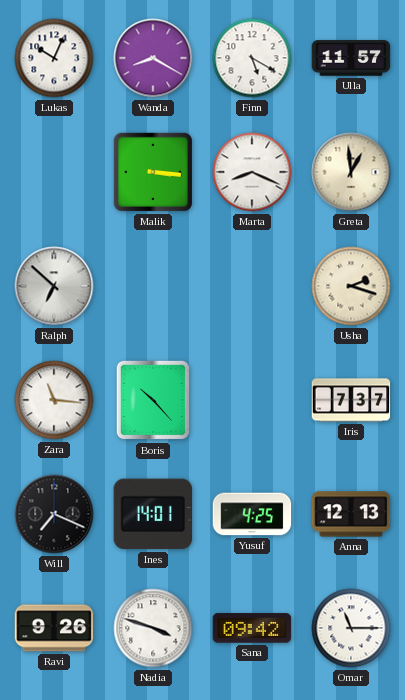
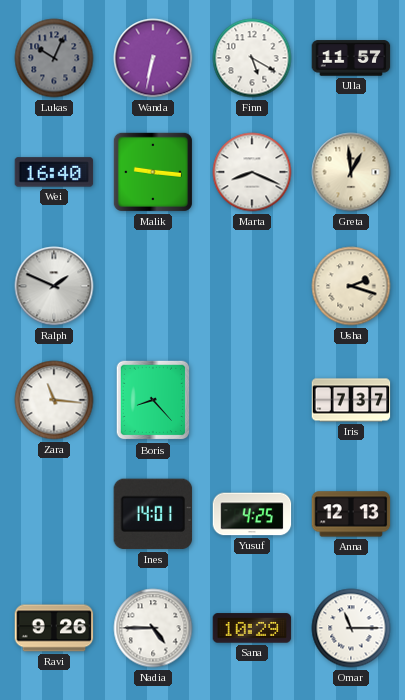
Lukas dial: white -> grey (54, 58)
Wanda: 8:20 -> 6:32 (153, 58)
Wei: none -> 16:40 (54, 172)
Malik: 3:16 -> 9:16 (153, 172)
Ralph: 6:52 -> 1:49 (54, 286)
Boris: 10:23 -> 8:23 (153, 400)
Will: 7:19 -> none (54, 514)
Nadia: 3:48 -> 4:45 (153, 628)
Sana: 09:42 -> 10:29 (252, 628)
